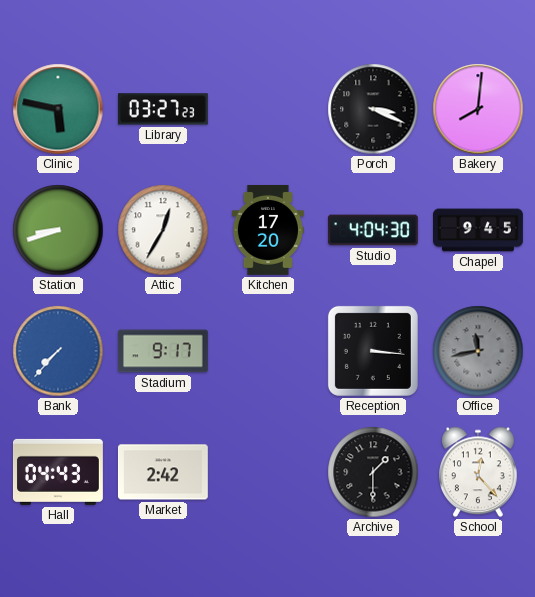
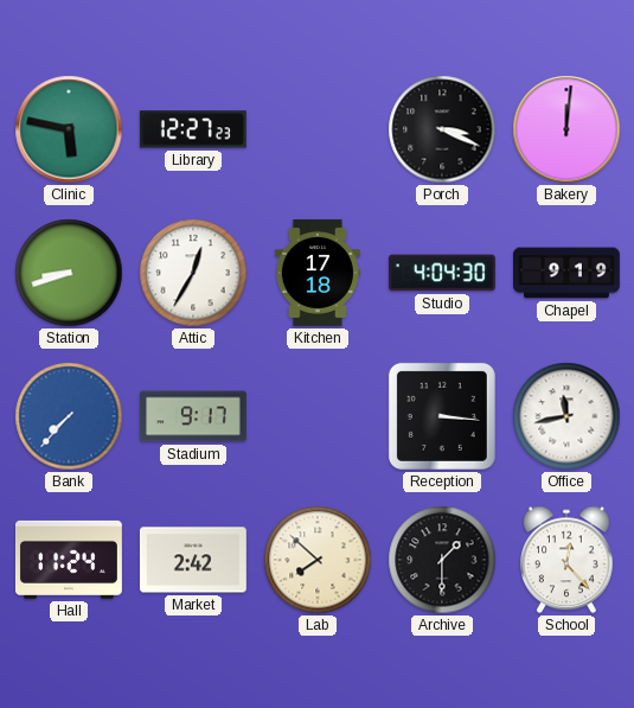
Library: 03:27 -> 12:27 (193, 129)
Bakery: 8:01 -> 12:01 (566, 129)
Kitchen: 17:20 -> 17:18 (318, 273)
Chapel: 9:45 -> 9:19 (568, 273)
Office dial: grey -> white (566, 416)
Hall: 04:43 -> 11:24 (69, 560)
Lab: none -> 7:52 (318, 560)
